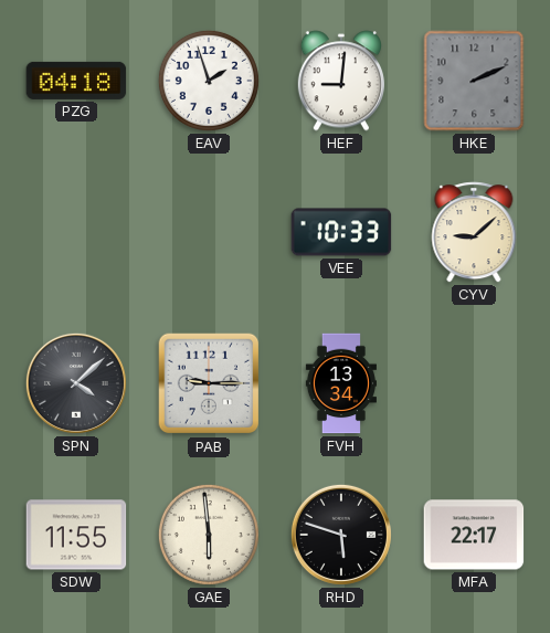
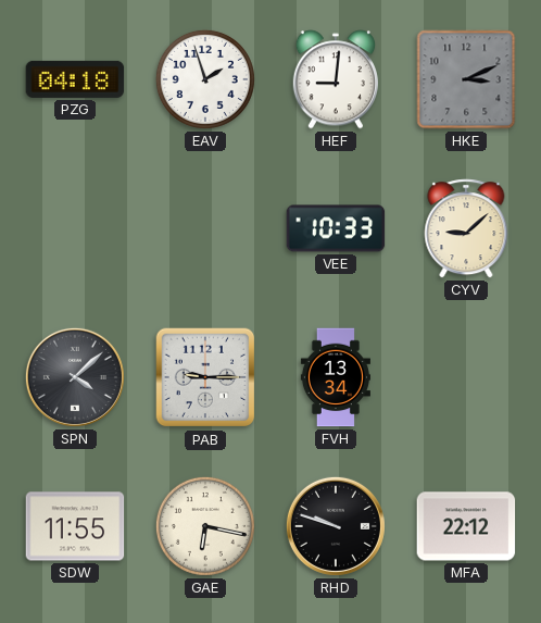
HKE: 2:11 -> 3:11 (466, 79)
GAE: 5:59 -> 6:17 (205, 526)
RHD: 5:48 -> 9:48 (336, 526)
MFA: 22:17 -> 22:12 (466, 526)
